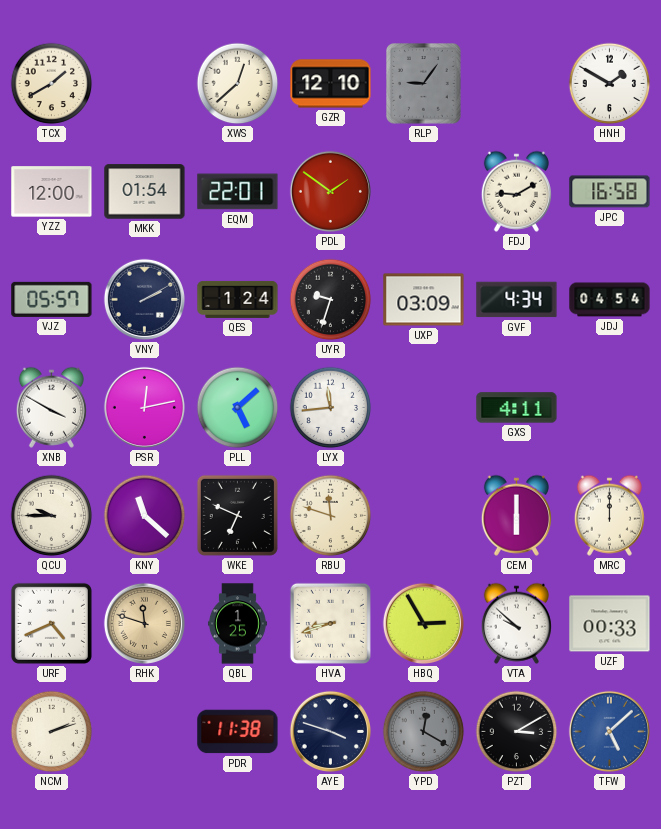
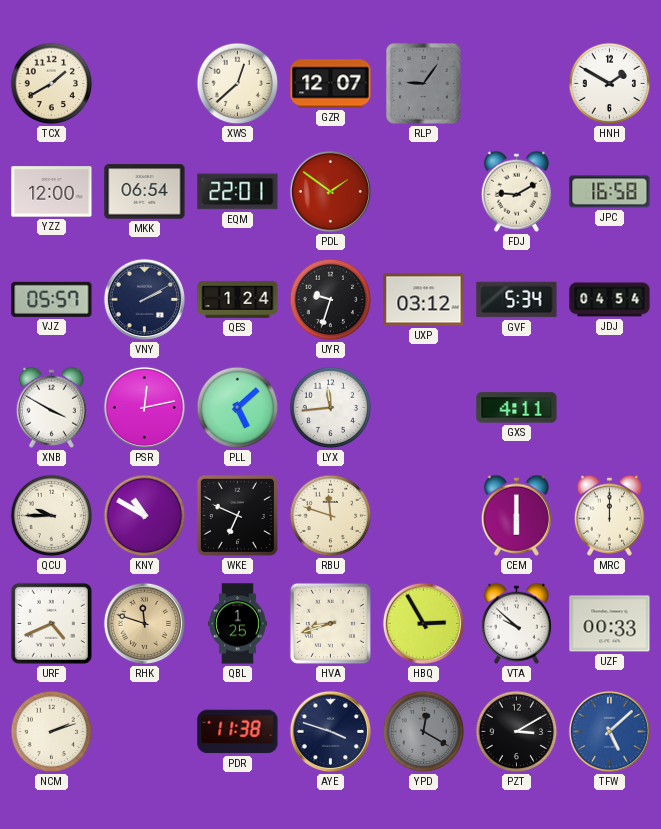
GZR: 12:10 -> 12:07 (331, 84)
MKK: 01:54 -> 06:54 (145, 192)
UXP: 03:09 -> 03:12 (424, 300)
GVF: 4:34 -> 5:34 (517, 300)
KNY: 11:22 -> 10:50 (145, 516)
